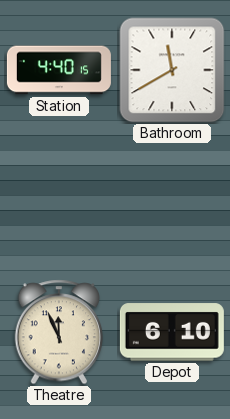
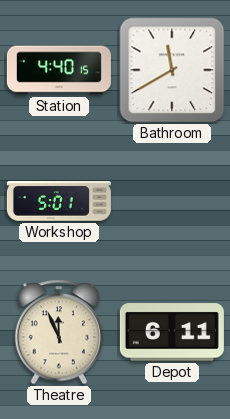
Workshop: none -> 5:01 (59, 201)
Depot: 6:10 -> 6:11 (172, 332)
